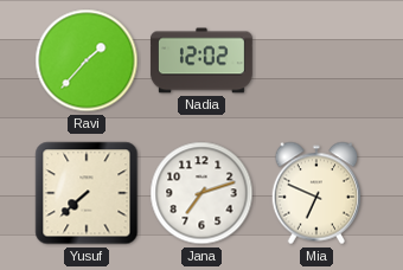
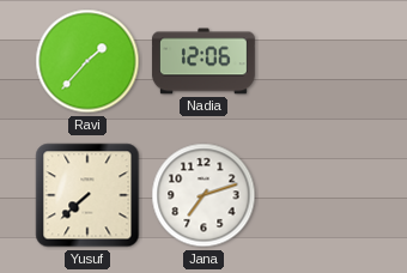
Nadia: 12:02 -> 12:06 (203, 61)
Mia: 6:49 -> none (316, 193)
